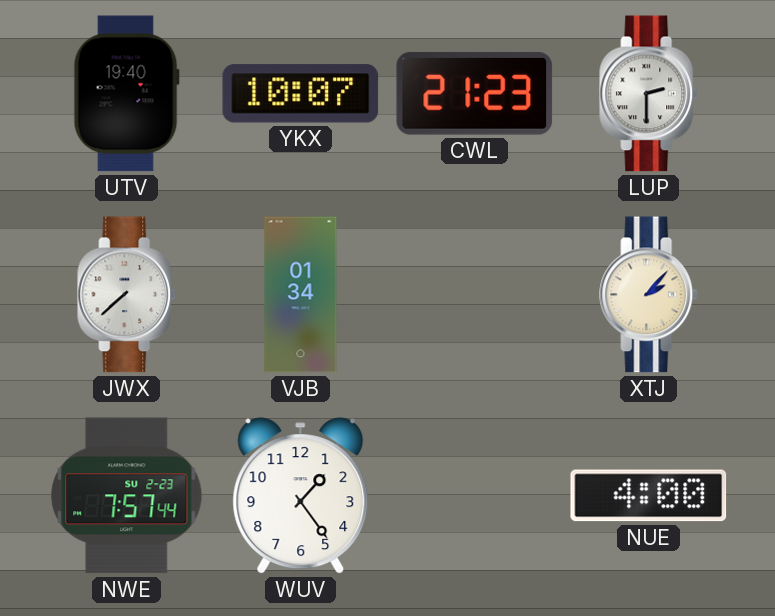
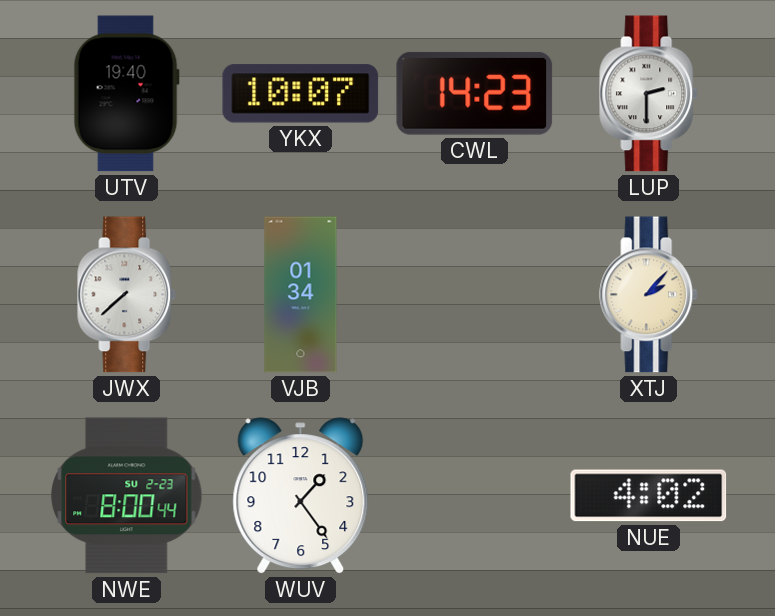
CWL: 21:23 -> 14:23 (475, 93)
NWE: 7:57 -> 8:00 (127, 496)
NUE: 4:00 -> 4:02 (649, 496)
